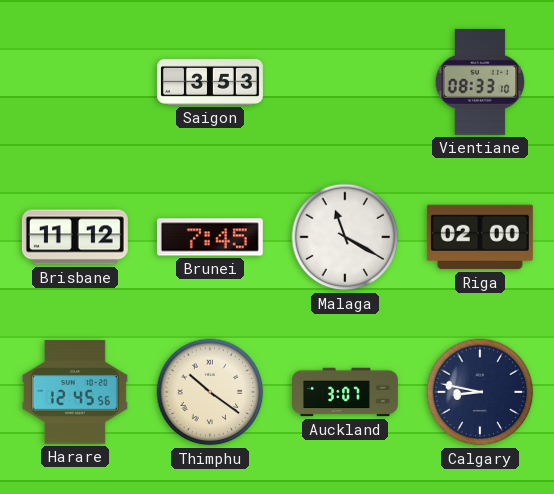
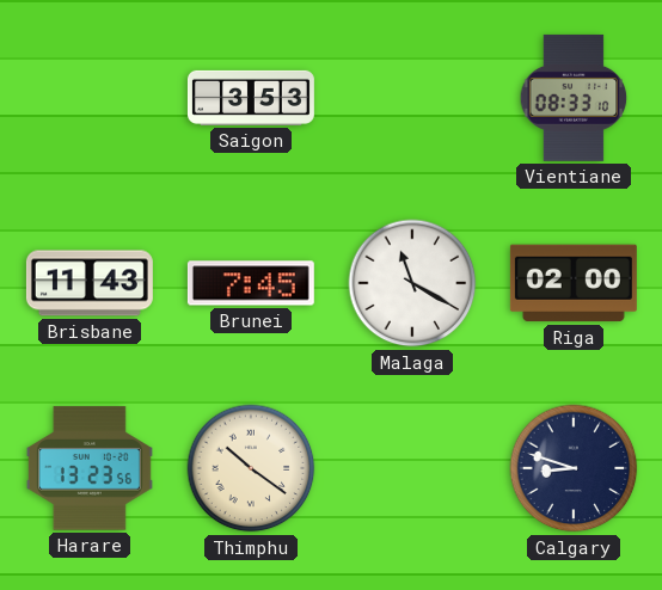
Brisbane: 11:12 -> 11:43 (90, 283)
Harare: 12:45 -> 13:23 (90, 468)
Auckland: 3:07 -> none (346, 392)
Calgary: 8:47 -> 8:48 (574, 468)
